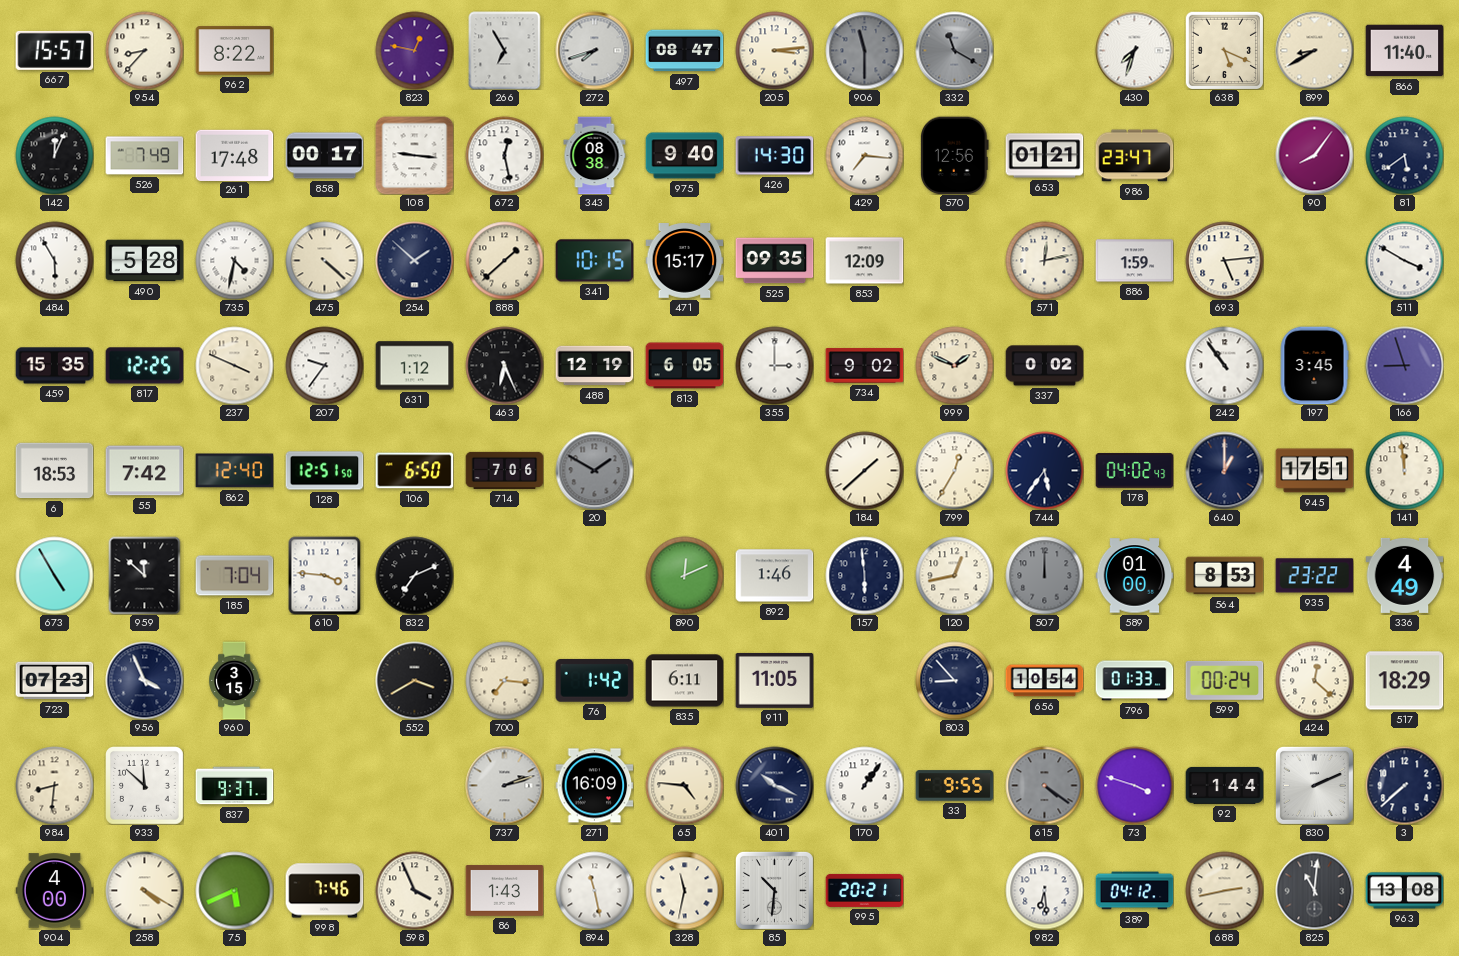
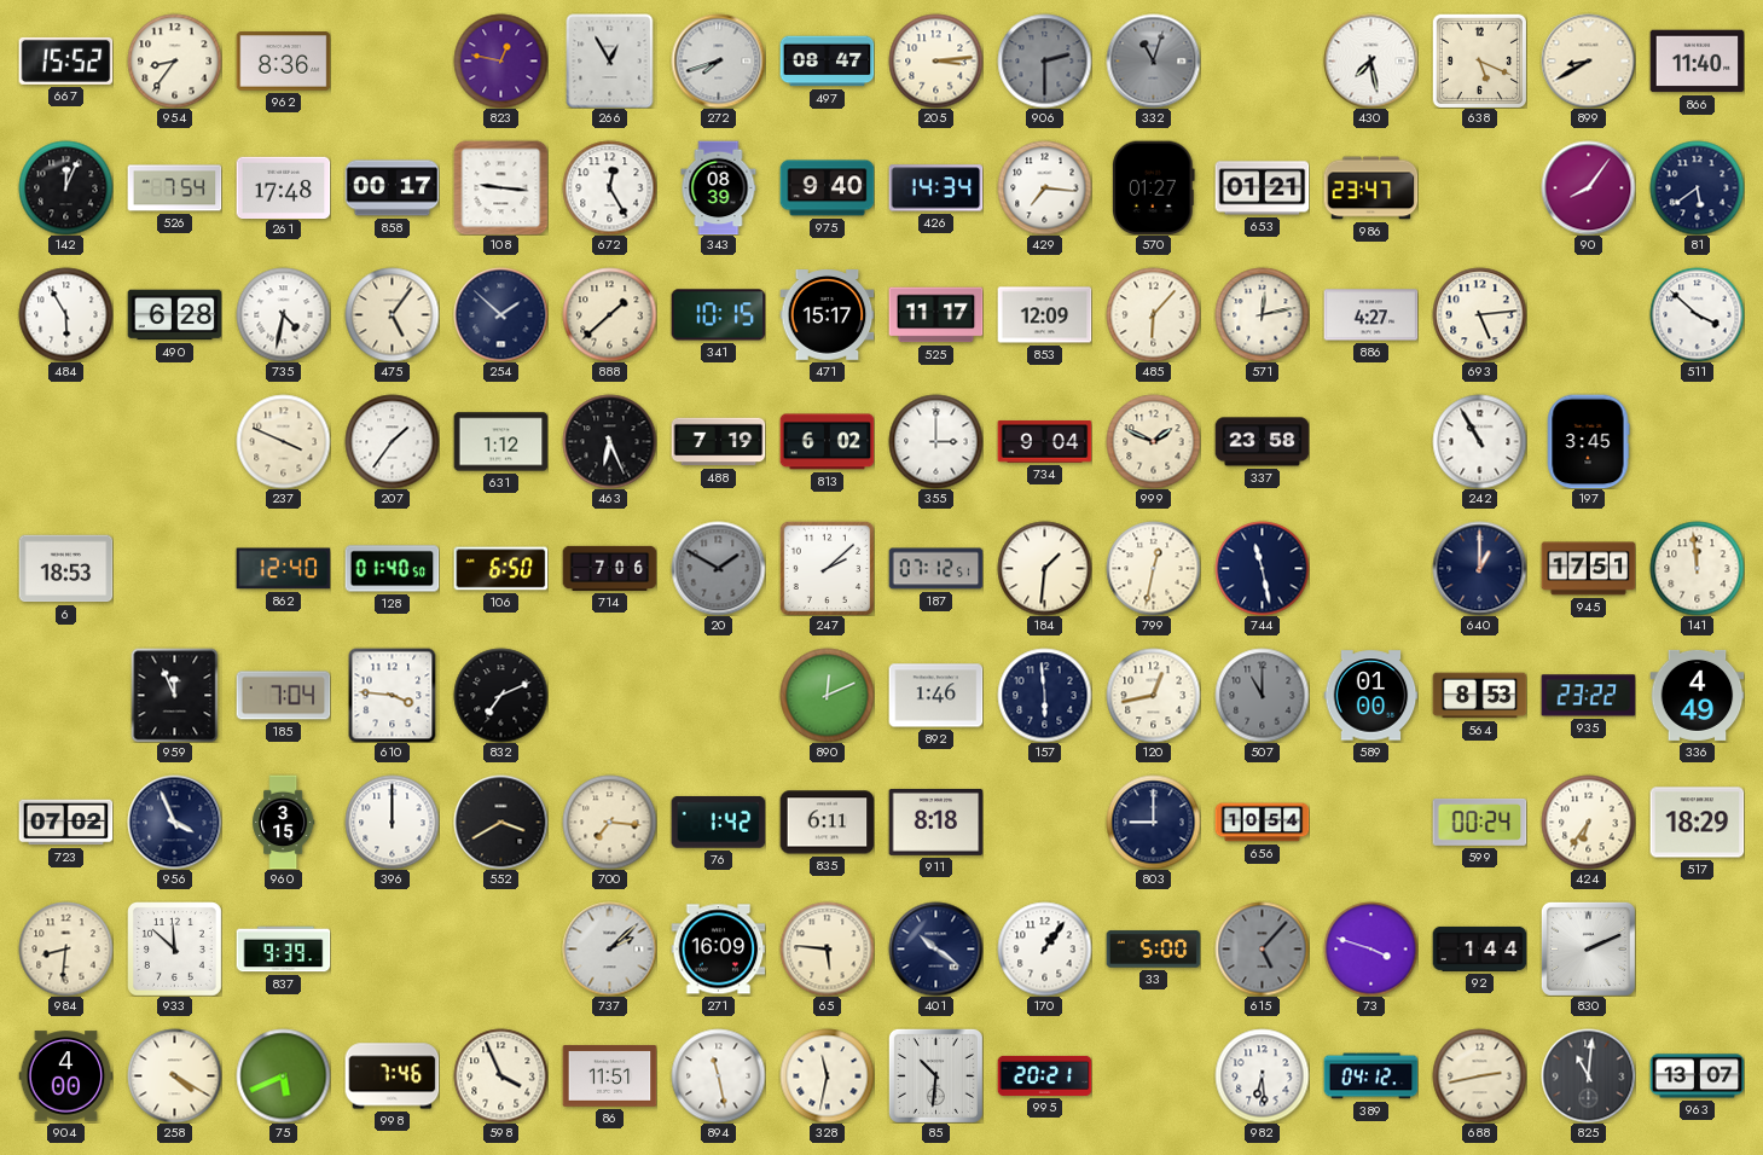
667: 15:57 -> 15:52 (65, 60)
954: 8:37 -> 8:36 (174, 60)
962: 8:22 -> 8:36 (283, 62)
266: 6:55 -> 12:55 (610, 60)
906: 11:30 -> 2:30 (1044, 60)
332: 11:20 -> 11:03 (1153, 60)
430: 7:33 -> 7:28 (1370, 60)
526: 7:49 -> 7:54 (174, 188)
672: 12:28 -> 12:25 (609, 187)
343: 08:38 -> 08:39 (719, 187)
426: 14:30 -> 14:34 (935, 188)
570: 12:56 -> 01:27 (1154, 187)
490: 5:28 -> 6:28 (174, 315)
475: 4:22 -> 5:06 (392, 314)
525: 09:35 -> 11:17 (935, 315)
485: none -> 6:07 (1153, 314)
886: 1:59 -> 4:27 (1370, 315)
511: 3:50 -> 3:52 (1697, 314)
459: 15:35 -> none (54, 366)
817: 12:25 -> none (144, 366)
207: 9:36 -> 1:36 (392, 441)
488: 12:19 -> 7:19 (718, 442)
813: 6:05 -> 6:02 (827, 442)
734: 9:02 -> 9:04 (1044, 442)
337: 0:02 -> 23:58 (1262, 442)
242: 10:54 -> 10:55 (1479, 441)
166: 8:57 -> none (1404, 365)
55: 7:42 -> none (144, 471)
128: 12:51 -> 01:40 (392, 569)
247: none -> 2:08 (827, 568)
187: none -> 07:12 (935, 569)
184: 1:38 -> 1:31 (1044, 568)
799: 12:35 -> 12:32 (1153, 568)
744: 5:36 -> 11:28 (1262, 568)
178: 04:02 -> none (1134, 471)
673: 4:55 -> none (54, 575)
959: 11:52 -> 11:56 (175, 695)
507: 12:00 -> 11:00 (1262, 695)
723: 07:23 -> 07:02 (65, 823)
396: none -> 12:00 (392, 822)
911: 11:05 -> 8:18 (935, 823)
803: 8:53 -> 9:00 (1153, 822)
796: 01:33 -> none (1134, 681)
424: 12:22 -> 6:36 (1588, 822)
837: 9:37 -> 9:39 (283, 950)
737: 2:12 -> 2:08 (609, 948)
65: 4:46 -> 5:46 (827, 948)
401: 10:19 -> 10:21 (935, 948)
33: 9:55 -> 5:00 (1153, 950)
615: 4:21 -> 5:07 (1262, 948)
3: 7:38 -> none (1404, 785)
86: 1:43 -> 11:51 (609, 1076)
963: 13:08 -> 13:07 (1697, 1076)
